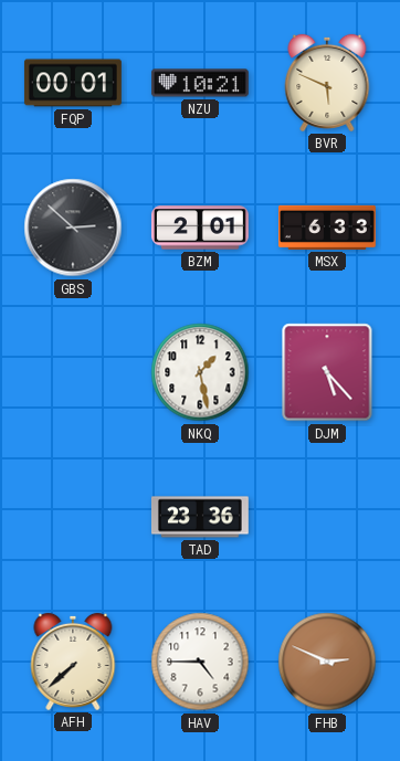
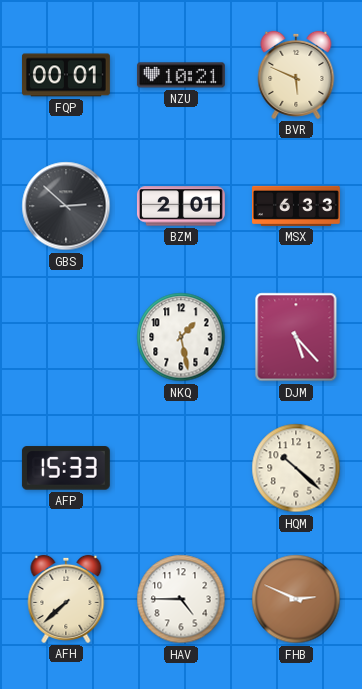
AFP: none -> 15:33 (66, 468)
TAD: 23:36 -> none (200, 517)
HQM: none -> 10:22 (296, 468)
